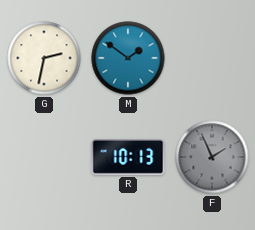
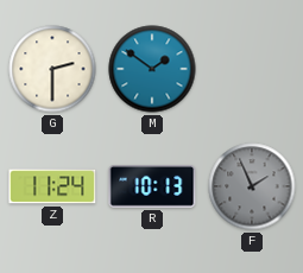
G: 2:32 -> 2:30 (52, 69)
Z: none -> 11:24 (52, 186)
